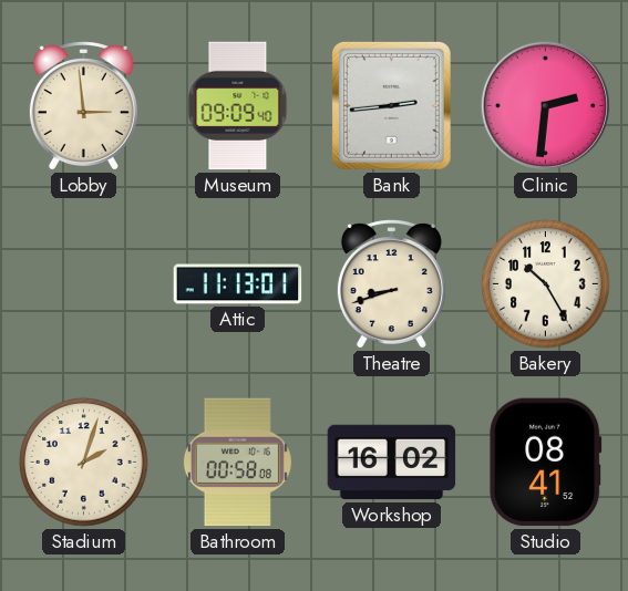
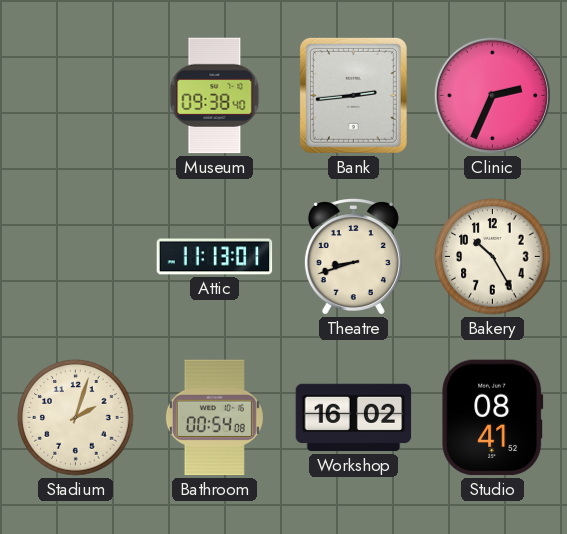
Lobby: 2:59 -> none (83, 106)
Museum: 09:09 -> 09:38 (215, 96)
Clinic: 2:31 -> 2:34 (492, 95)
Bathroom: 00:58 -> 00:54 (214, 418)
